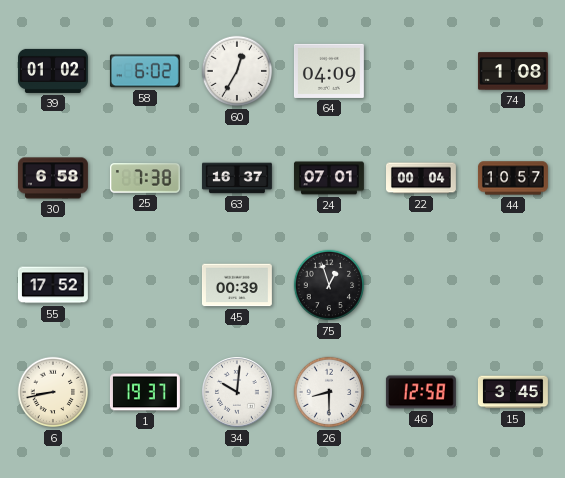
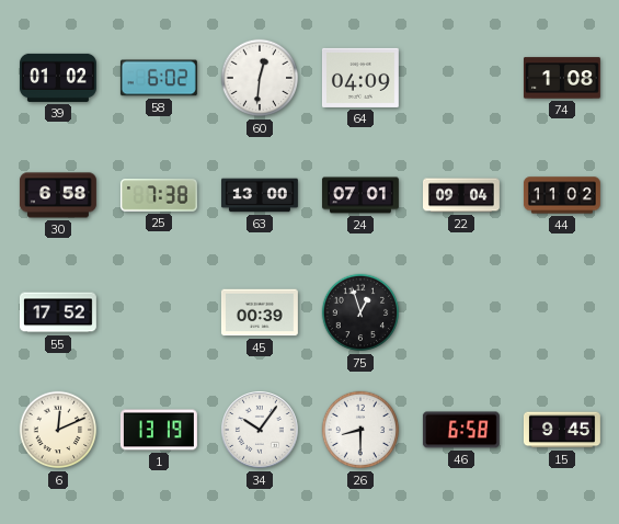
60: 12:35 -> 12:31 (260, 78)
63: 16:37 -> 13:00 (260, 195)
22: 00:04 -> 09:04 (462, 195)
44: 10:57 -> 11:02 (562, 195)
6: 8:43 -> 12:11 (58, 430)
1: 19:37 -> 13:19 (159, 430)
34: 10:01 -> 10:06 (261, 431)
46: 12:58 -> 6:58 (461, 430)
15: 3:45 -> 9:45 (562, 430)
